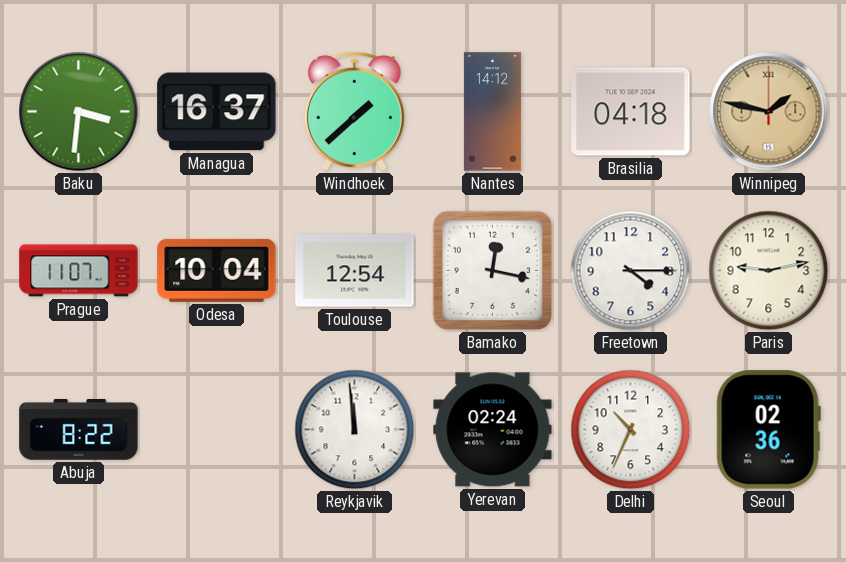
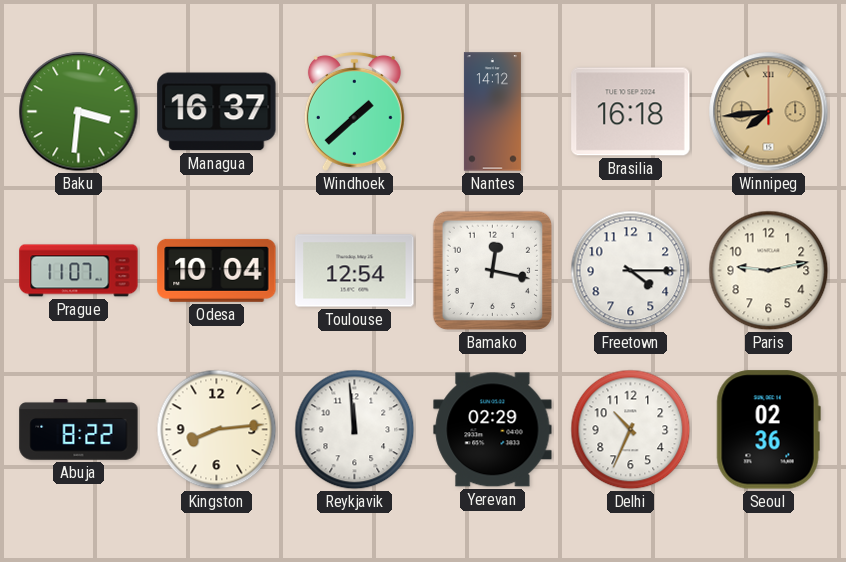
Brasilia: 04:18 -> 16:18 (631, 112)
Winnipeg: 1:47 -> 7:44 (769, 112)
Kingston: none -> 8:14 (217, 430)
Yerevan: 02:24 -> 02:29 (493, 430)
